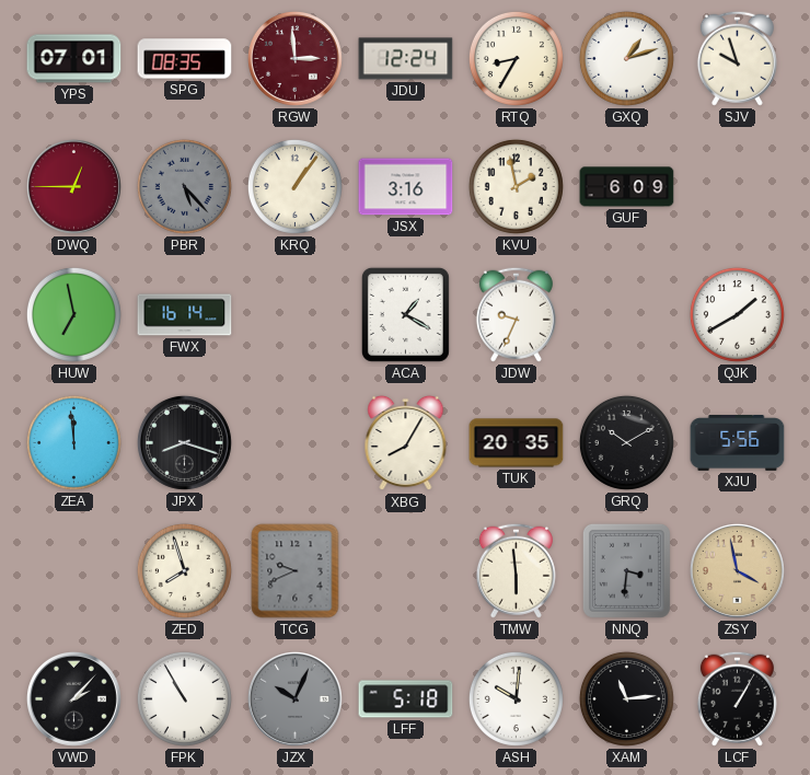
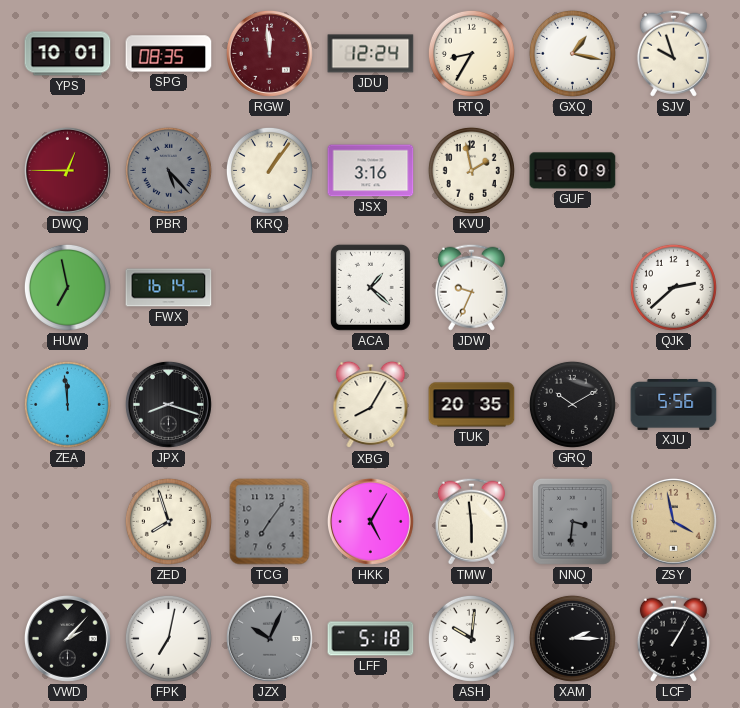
YPS: 07:01 -> 10:01 (68, 54)
RGW: 2:59 -> 11:59 (269, 53)
GXQ: 1:12 -> 1:17 (572, 53)
ACA: 1:20 -> 1:22 (370, 287)
QJK: 1:40 -> 2:38 (673, 287)
TCG: 9:41 -> 7:06 (270, 522)
HKK: none -> 5:05 (370, 521)
FPK: 10:55 -> 7:02 (168, 638)
XAM: 11:14 -> 2:15 (572, 638)
